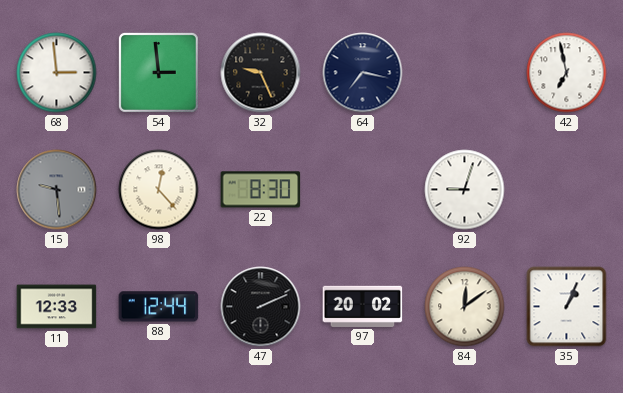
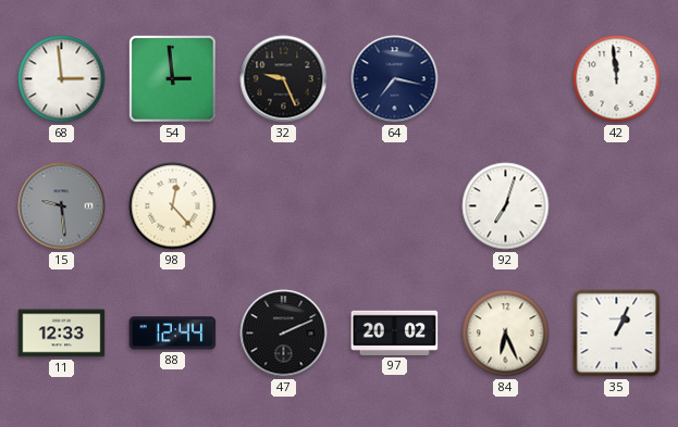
42: 6:58 -> 11:59 (617, 79)
22: 8:30 -> none (261, 190)
92: 9:03 -> 7:03 (506, 206)
84: 12:09 -> 6:26 (506, 334)
